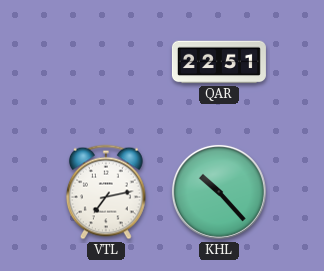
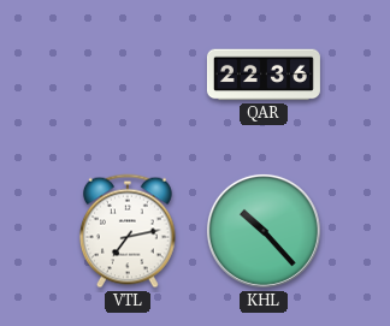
QAR: 22:51 -> 22:36 (264, 75)
